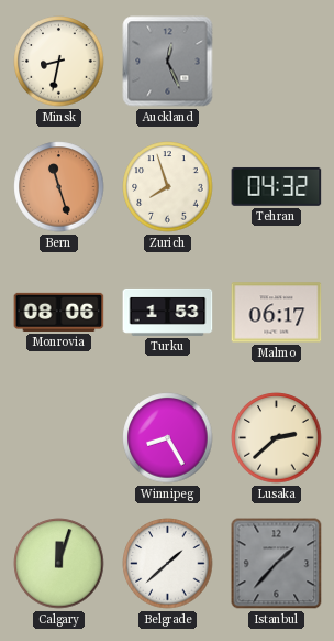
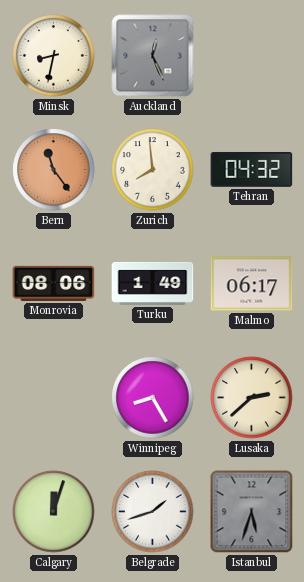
Bern: 11:27 -> 11:24 (54, 170)
Zurich: 7:57 -> 7:59 (153, 170)
Turku: 1:53 -> 1:49 (153, 283)
Belgrade: 1:38 -> 1:42 (153, 512)
Istanbul: 1:37 -> 5:33 (252, 512)
